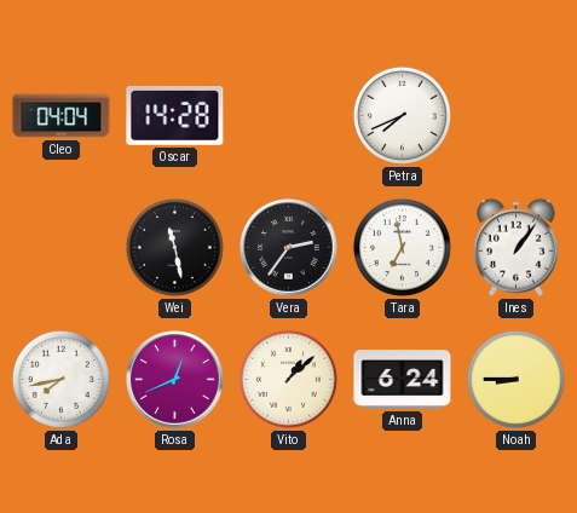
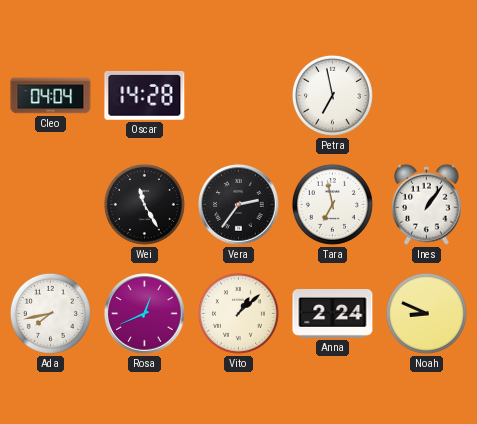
Petra: 7:41 -> 6:58 (332, 95)
Wei: 11:28 -> 11:25 (144, 204)
Anna: 6:24 -> 2:24 (333, 314)
Noah: 8:45 -> 8:49 (426, 313)
